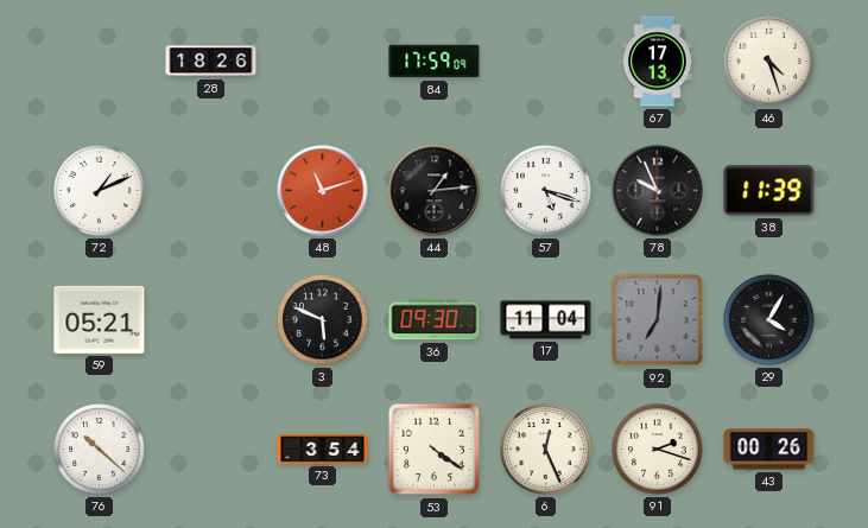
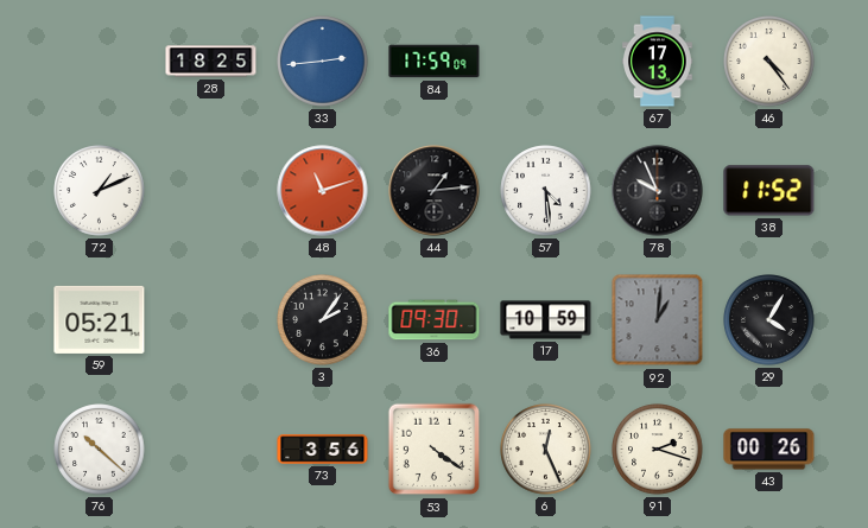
28: 18:26 -> 18:25 (211, 62)
33: none -> 2:44 (323, 62)
46: 4:27 -> 4:24 (769, 62)
57: 5:18 -> 4:29 (546, 191)
38: 11:39 -> 11:52 (769, 191)
3: 5:49 -> 2:06 (323, 320)
17: 11:04 -> 10:59 (546, 320)
92: 7:01 -> 1:01 (658, 320)
73: 3:54 -> 3:56 (323, 450)
